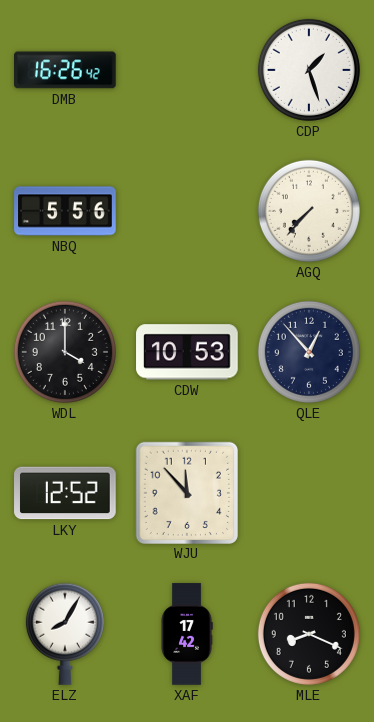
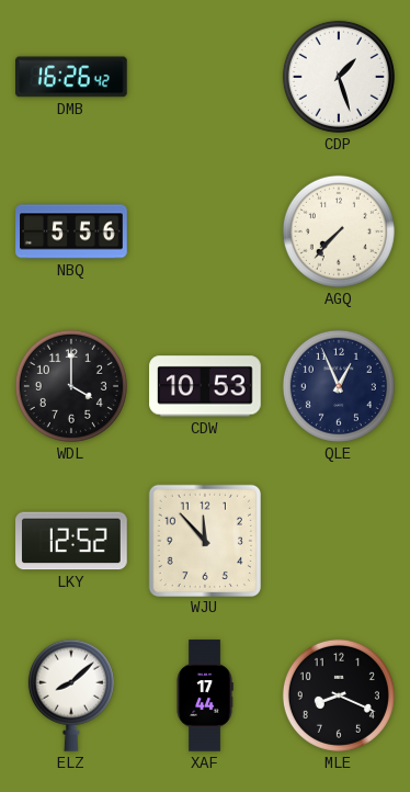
QLE: 12:53 -> 12:56 (339, 386)
ELZ: 8:05 -> 8:08 (71, 695)
XAF: 17:42 -> 17:44 (205, 695)
